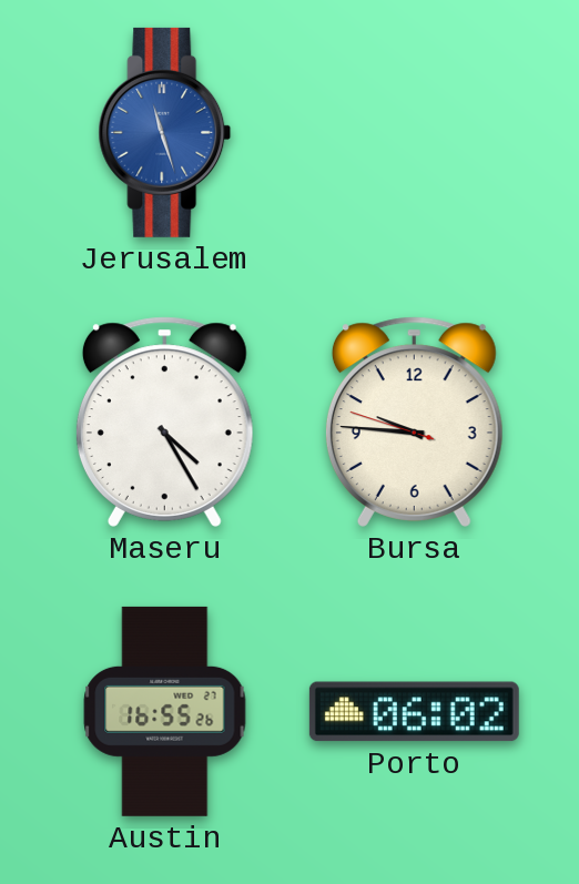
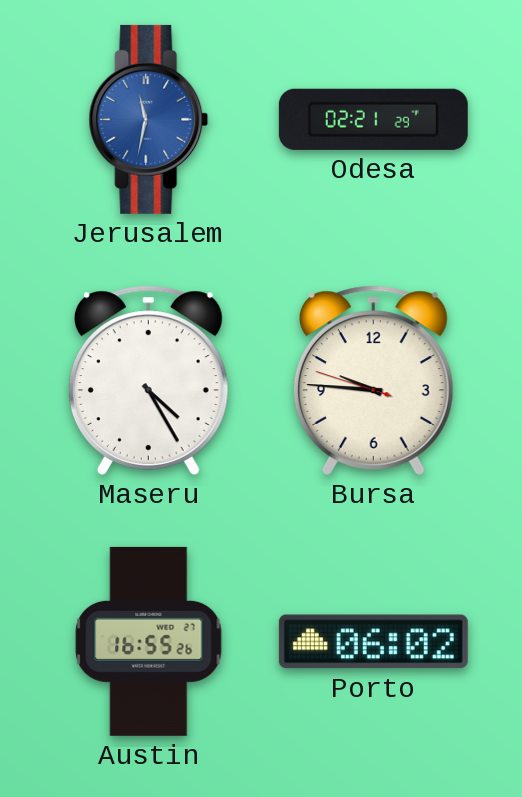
Jerusalem: 11:27 -> 11:32 (149, 119)
Odesa: none -> 02:21 (373, 119)
